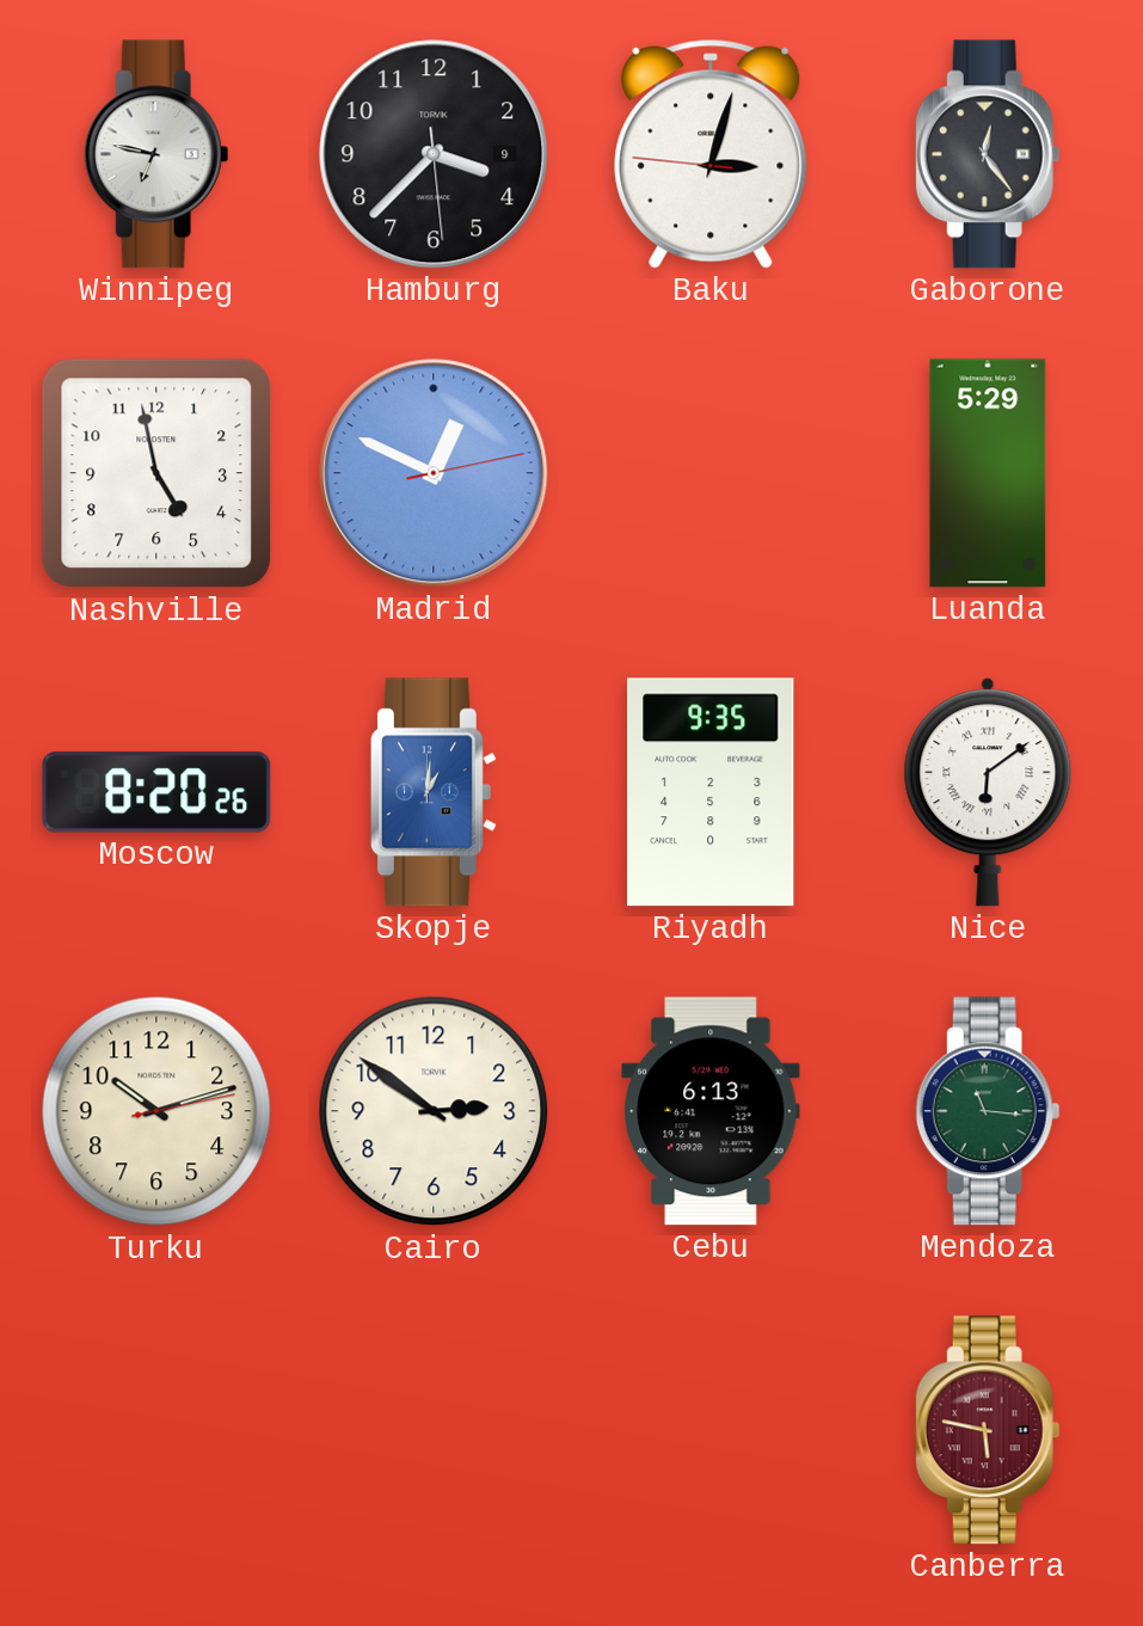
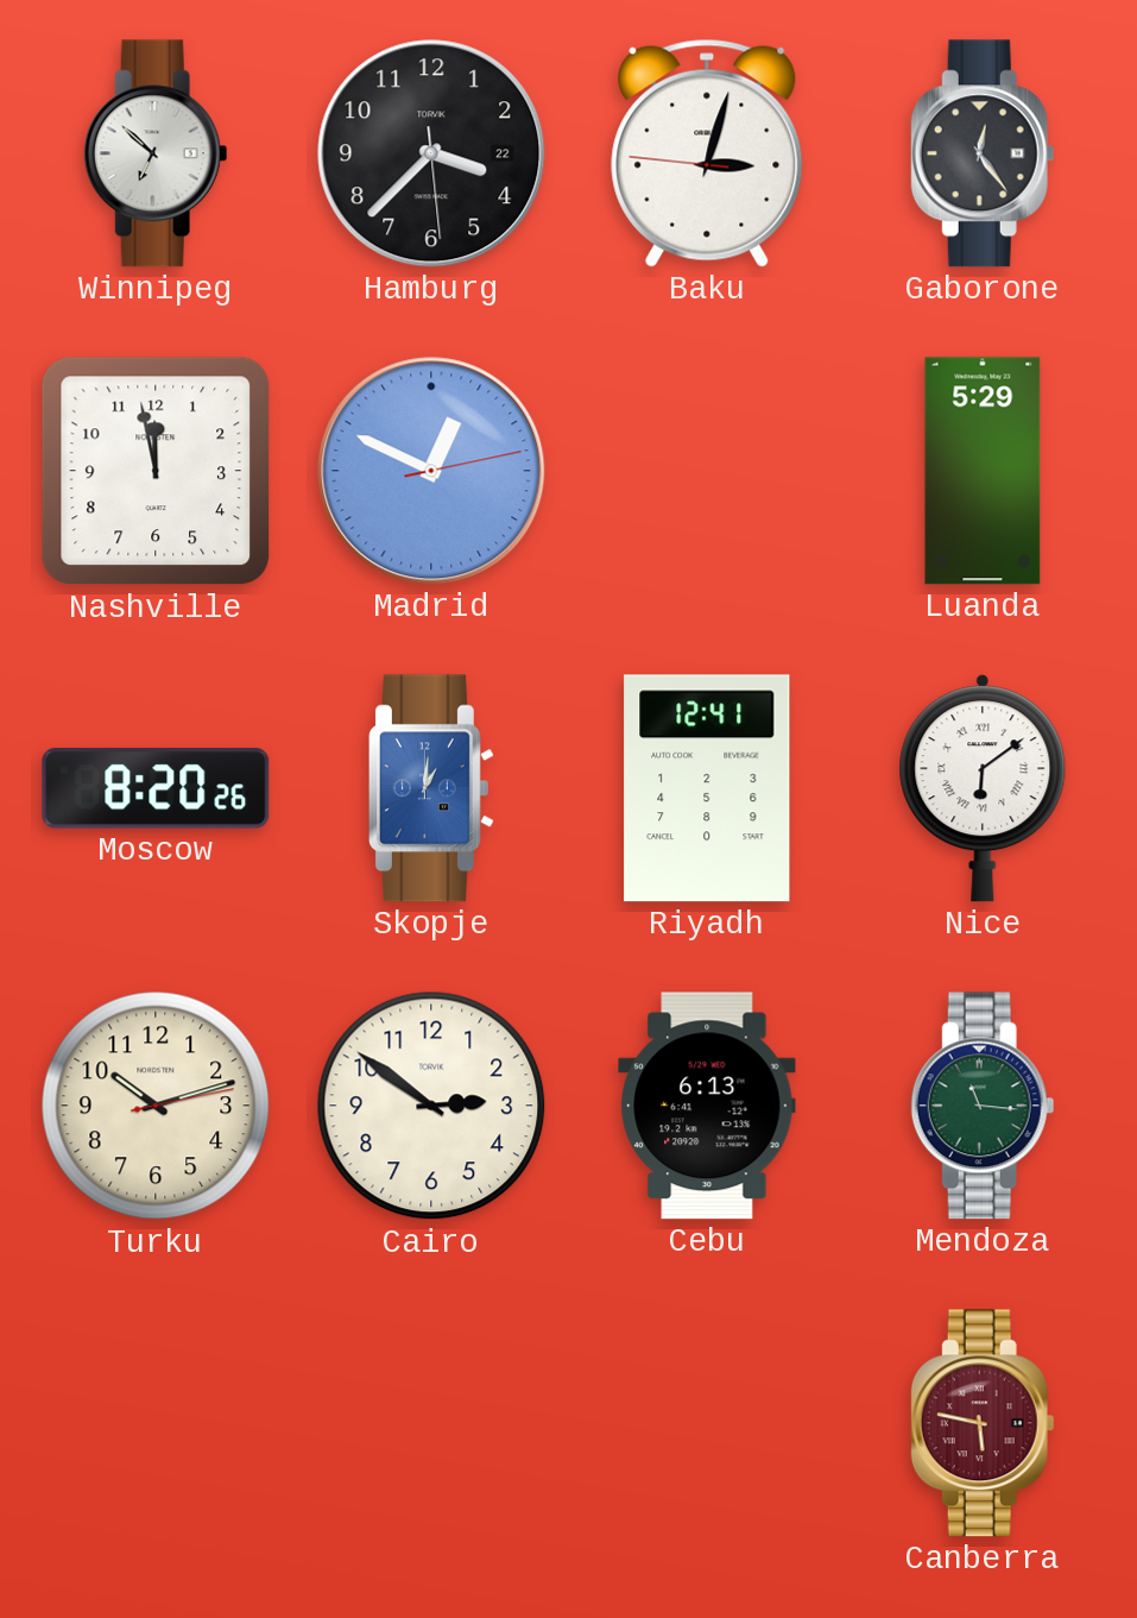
Winnipeg: 6:47 -> 6:52 (156, 153)
Hamburg date: 9 -> 22 (431, 153)
Nashville: 4:58 -> 11:58 (156, 471)
Riyadh: 9:35 -> 12:41 (707, 788)
